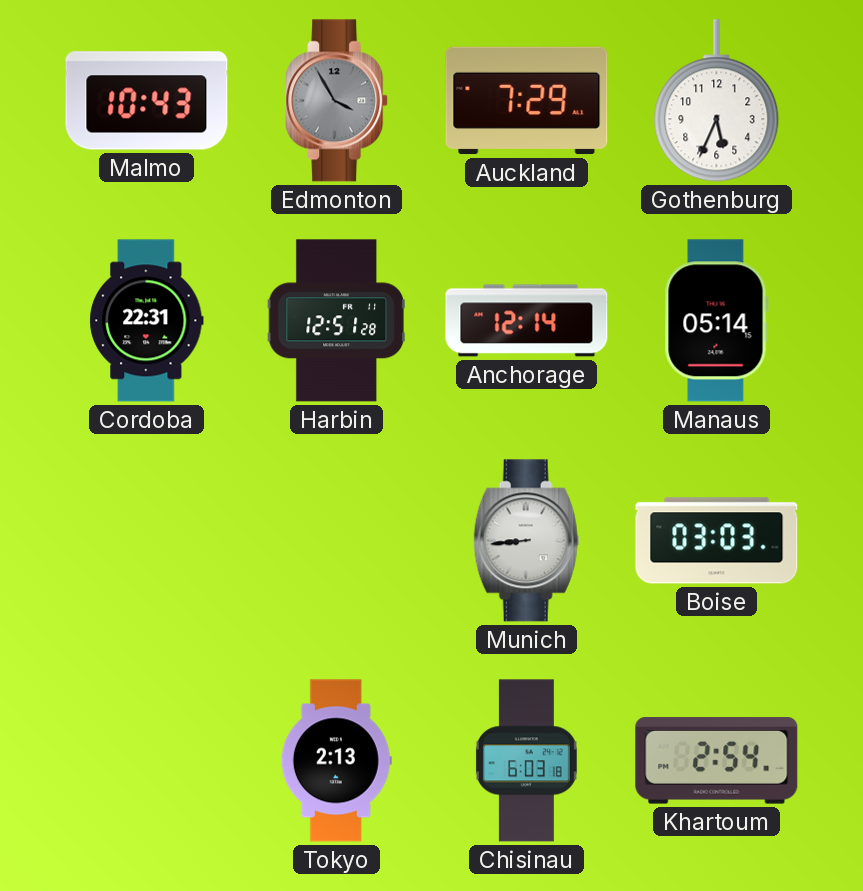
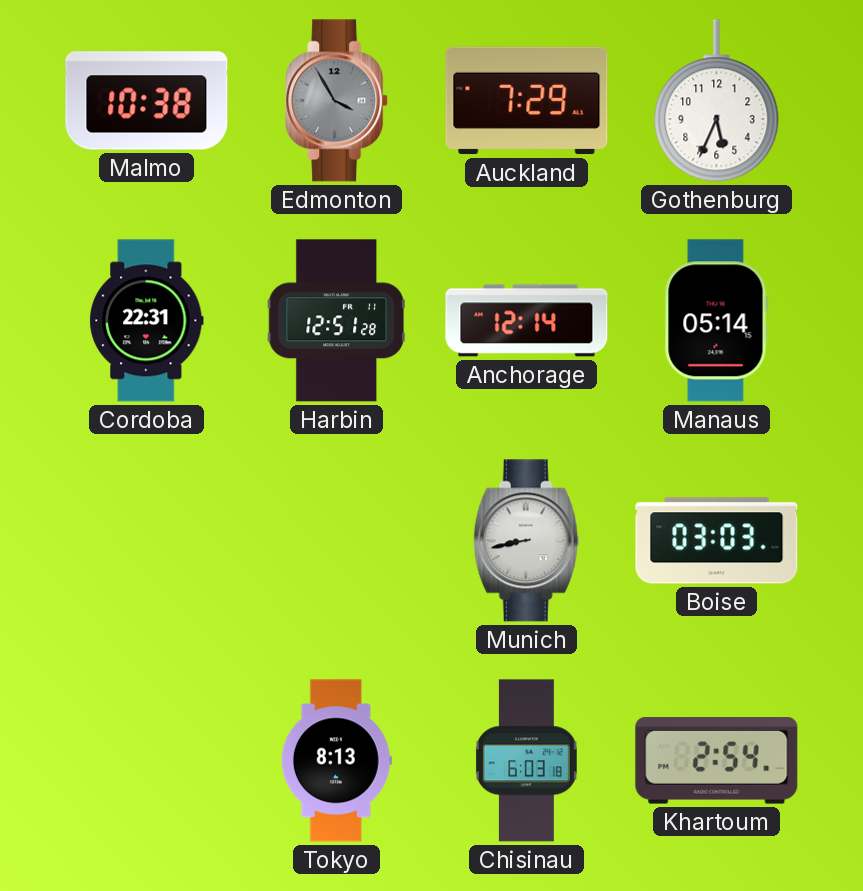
Malmo: 10:43 -> 10:38 (147, 101)
Munich: 8:44 -> 8:43 (527, 541)
Tokyo: 2:13 -> 8:13 (336, 761)
